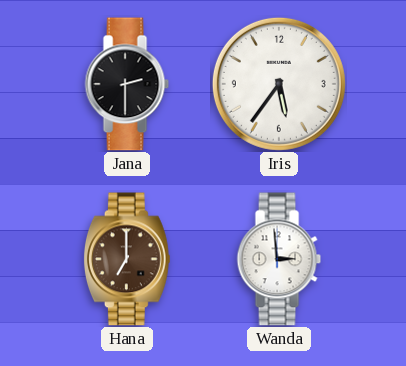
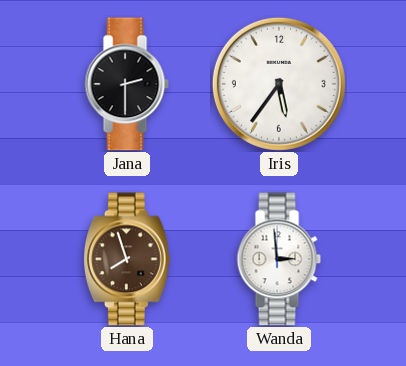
Hana: 7:00 -> 7:57 (127, 259)
